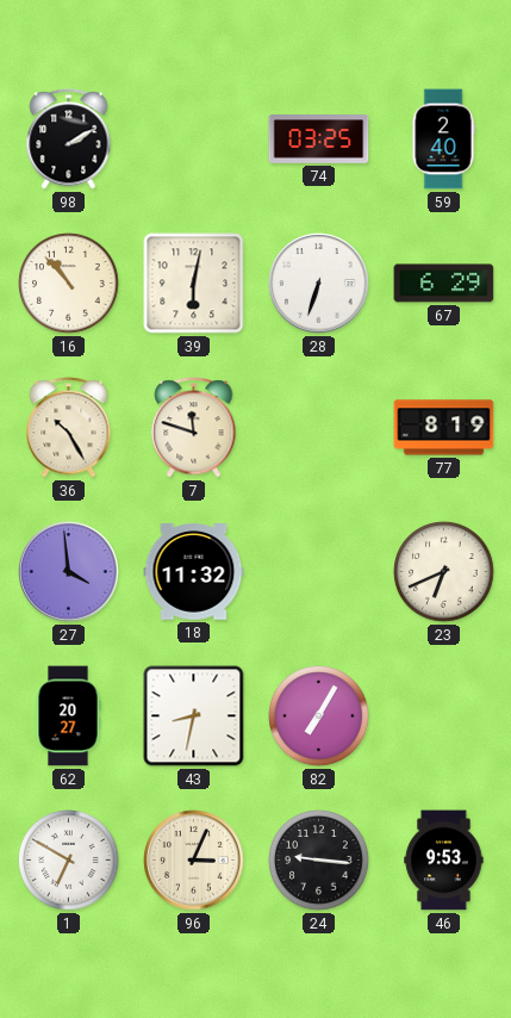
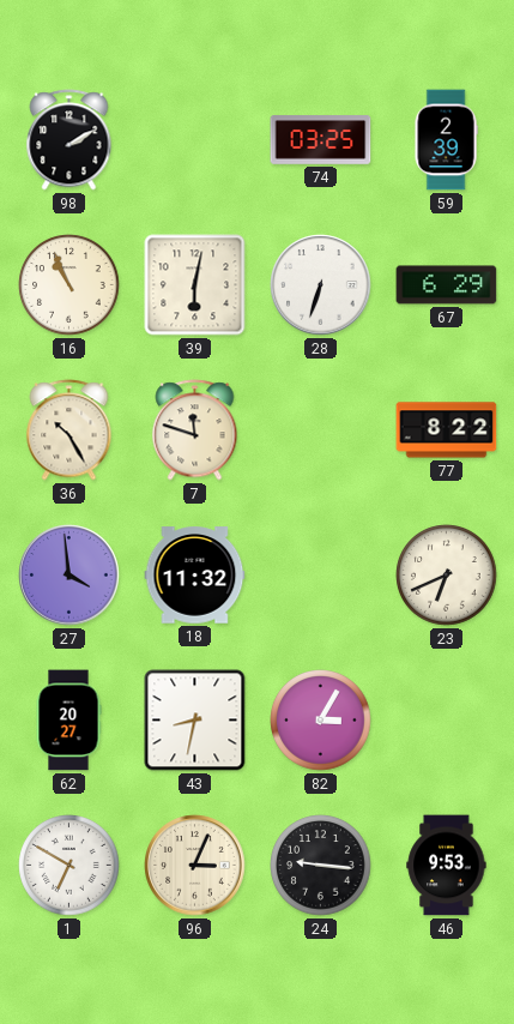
59: 2:40 -> 2:39 (446, 140)
16: 10:53 -> 10:56 (69, 285)
77: 8:19 -> 8:22 (447, 430)
82: 7:05 -> 3:05 (321, 721)
